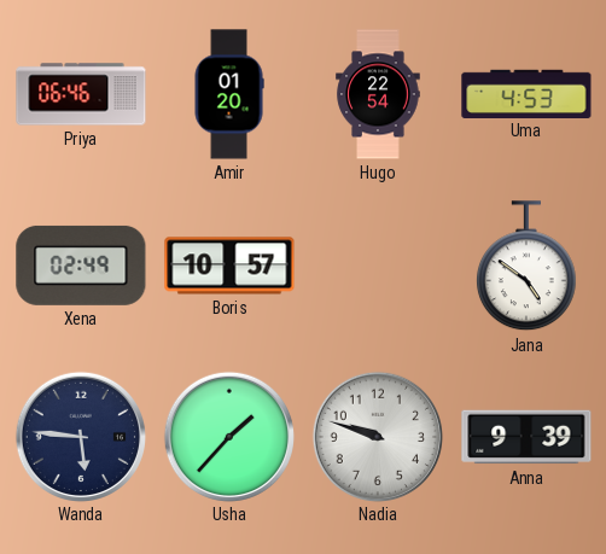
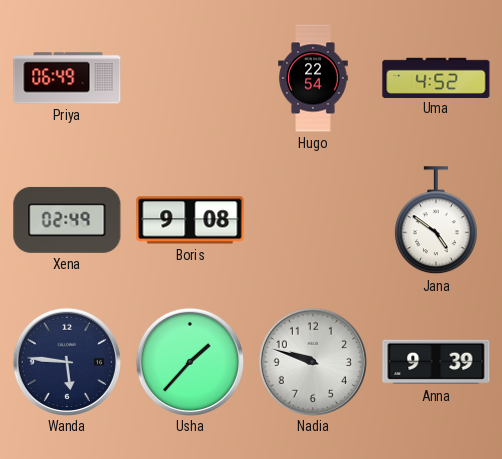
Priya: 06:46 -> 06:49 (67, 78)
Amir: 01:20 -> none (229, 94)
Uma: 4:53 -> 4:52 (436, 77)
Boris: 10:57 -> 9:08 (190, 220)
